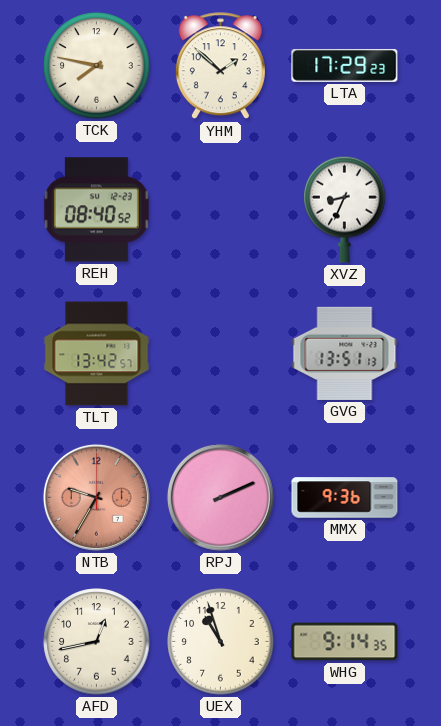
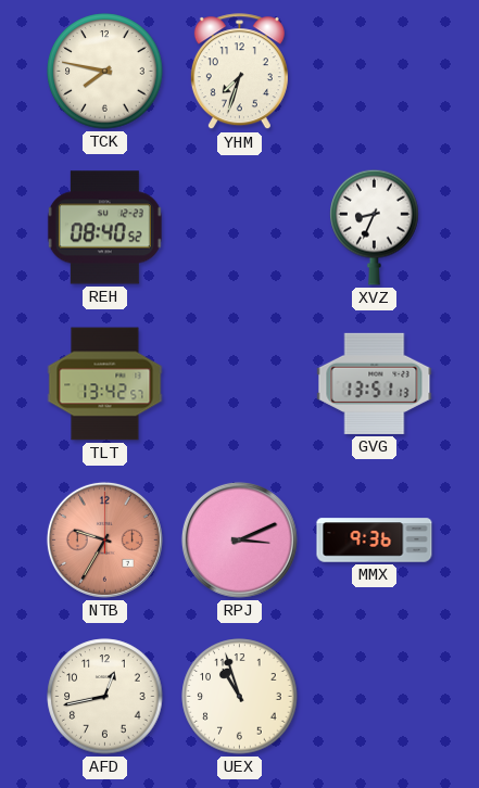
YHM: 1:52 -> 7:33 (239, 72)
LTA: 17:29 -> none (345, 65)
RPJ: 2:11 -> 3:11 (239, 539)
WHG: 9:14 -> none (345, 642)
